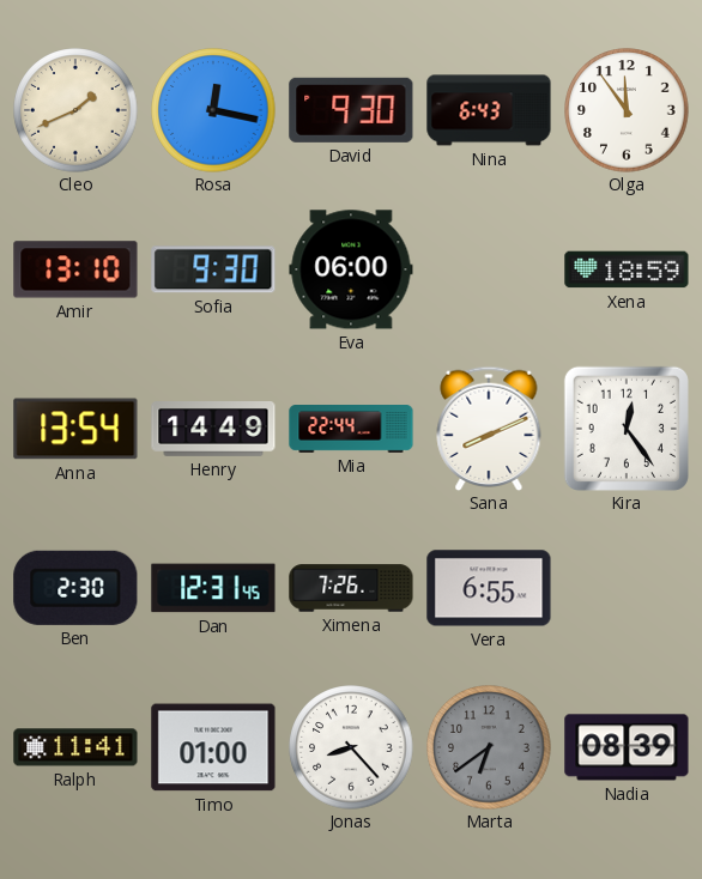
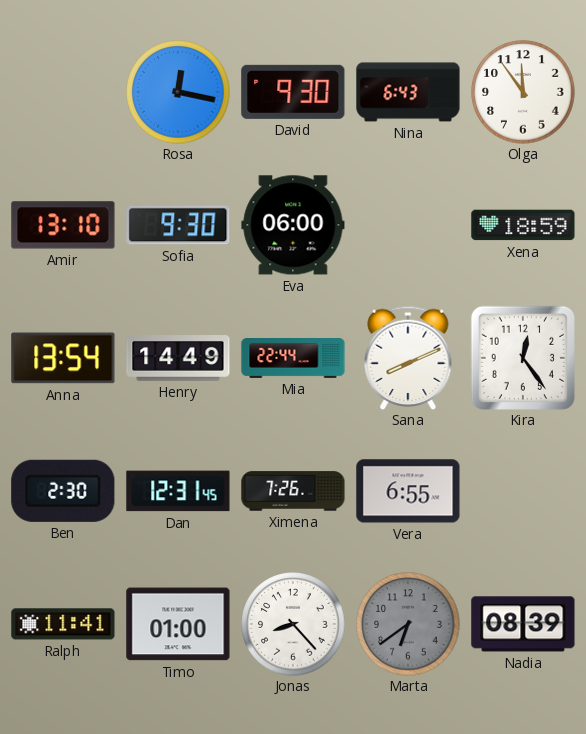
Cleo: 1:41 -> none (75, 110)
